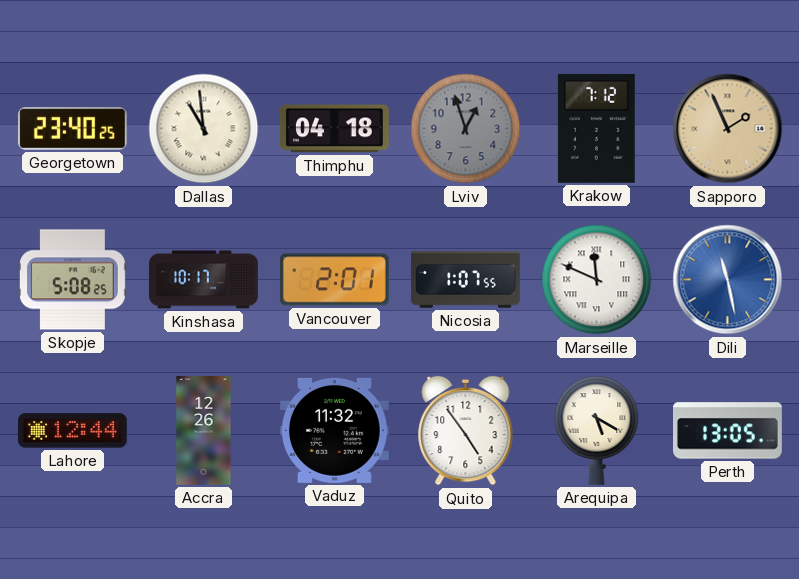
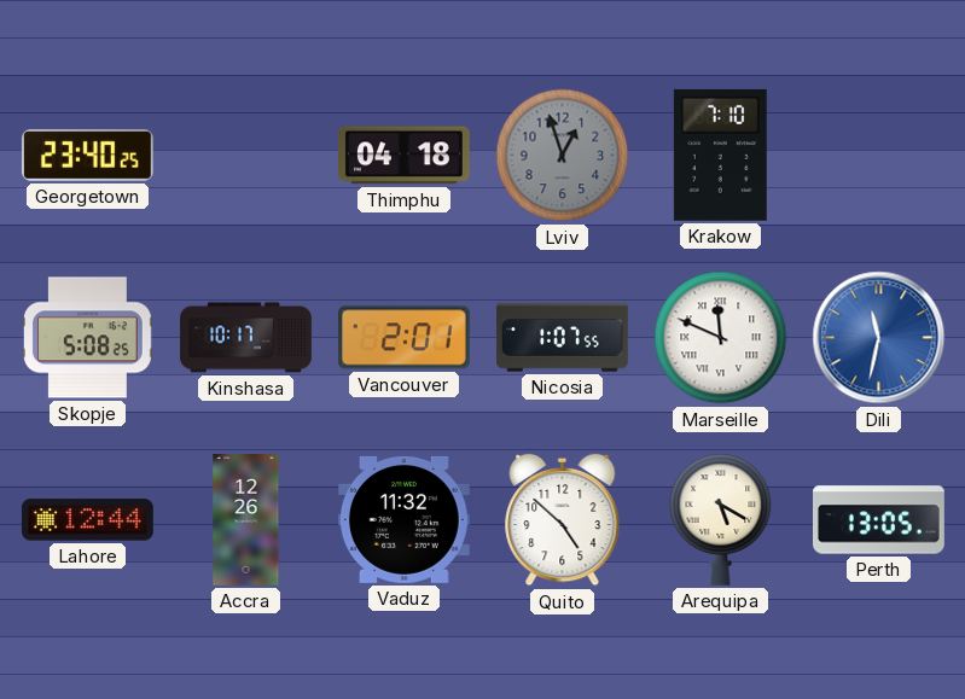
Dallas: 10:59 -> none (204, 129)
Krakow: 7:12 -> 7:10 (720, 155)
Sapporo: 1:56 -> none (728, 129)
Dili: 11:28 -> 11:32 (879, 338)
Quito: 4:54 -> 4:52 (563, 520)
